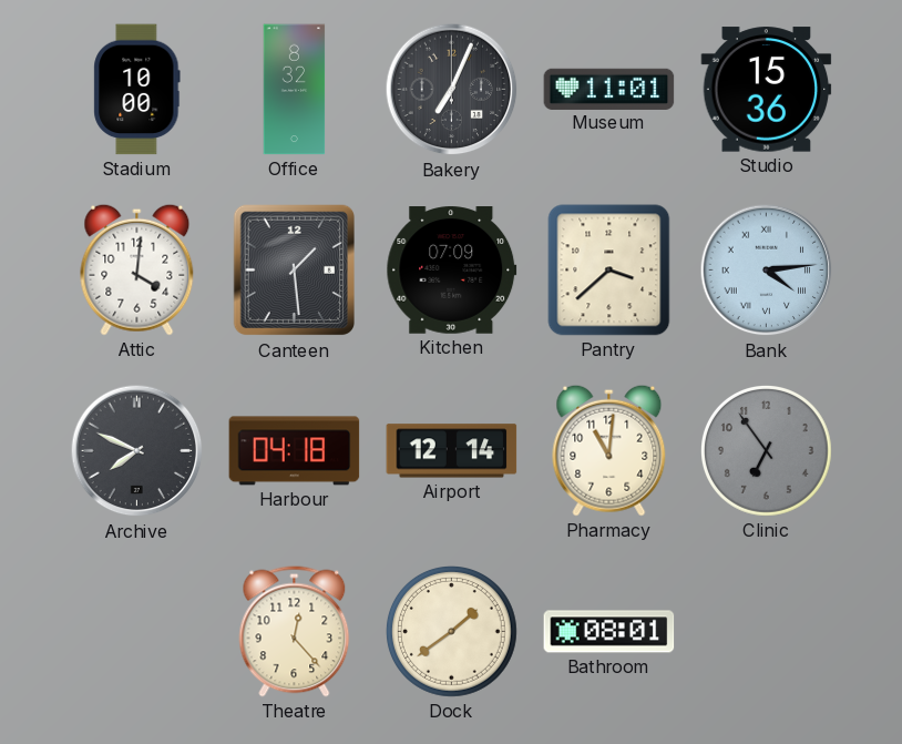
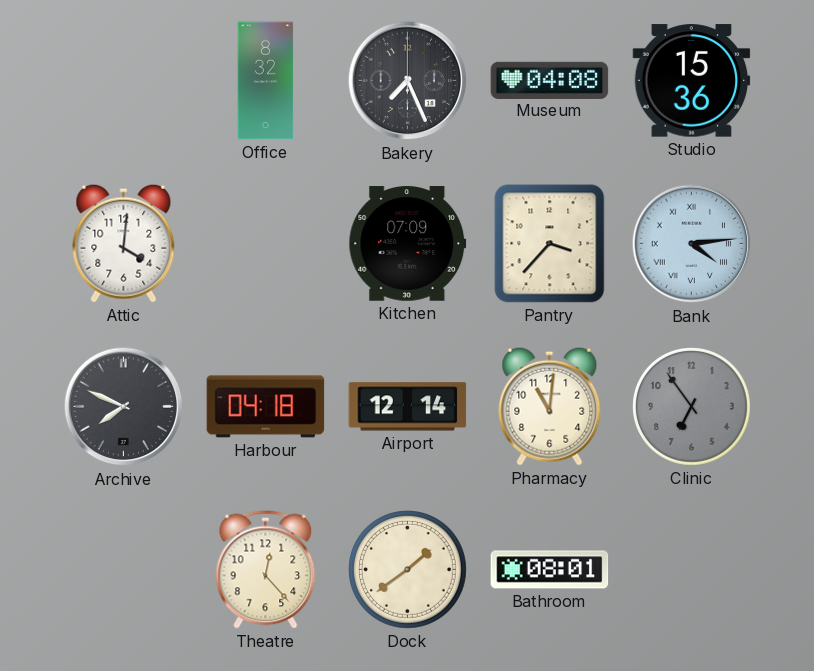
Stadium: 10:00 -> none (137, 90)
Bakery: 7:04 -> 7:26 (408, 81)
Museum: 11:01 -> 04:08 (550, 80)
Canteen: 1:29 -> none (294, 271)
Pantry: 3:38 -> 3:37 (550, 244)
